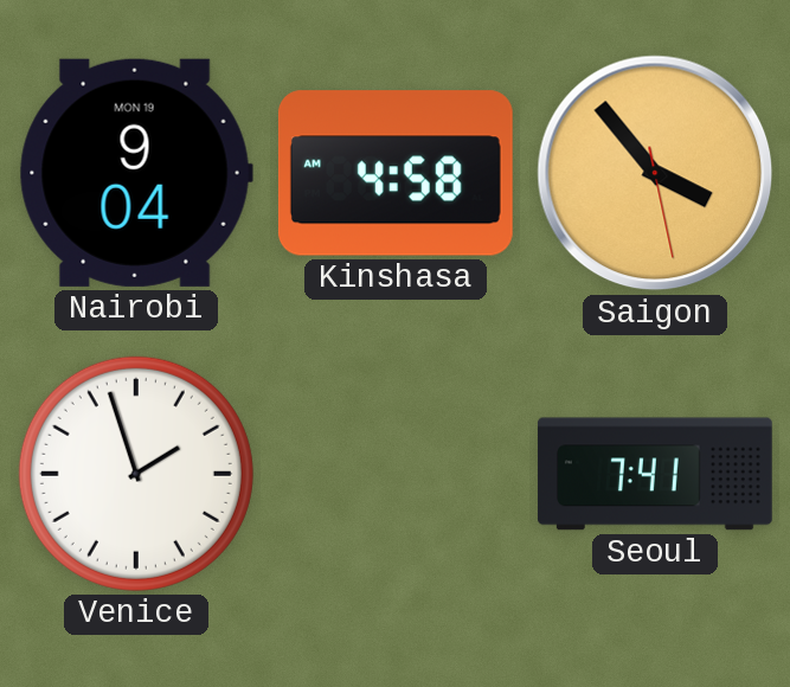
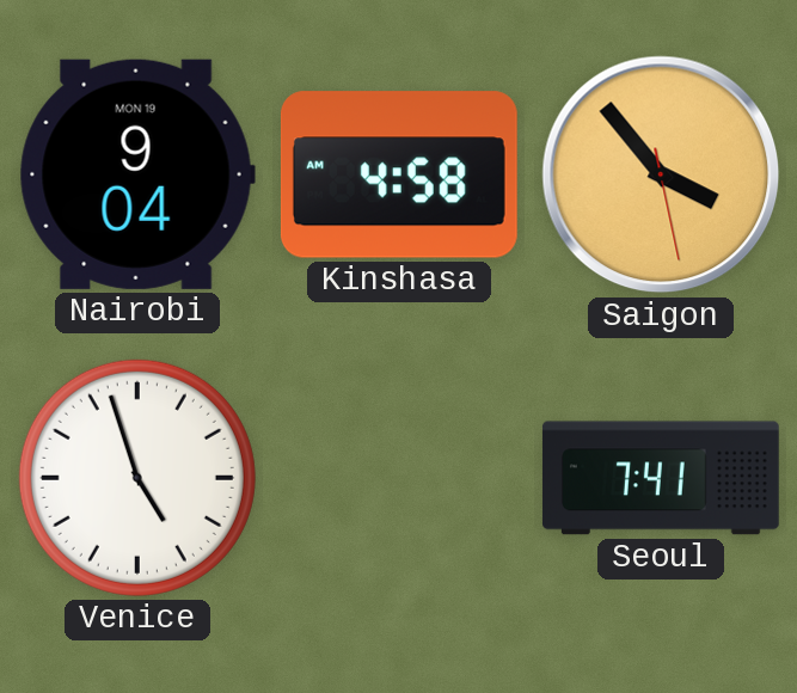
Venice: 1:57 -> 4:57 (137, 478)
